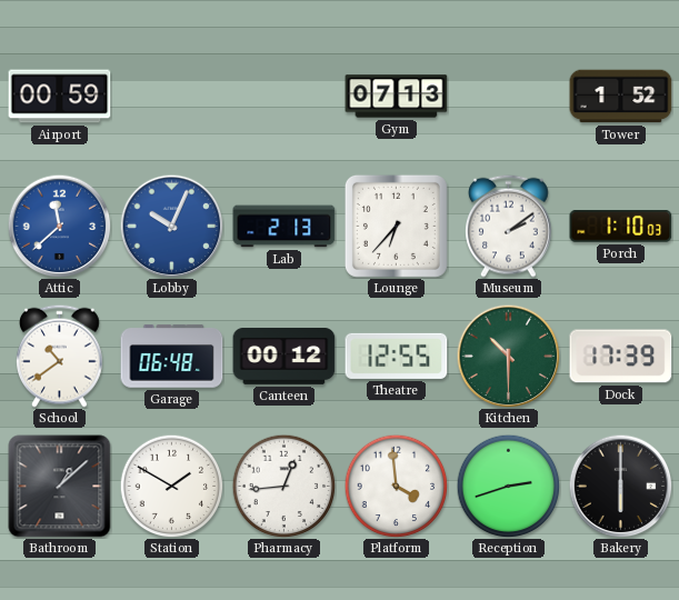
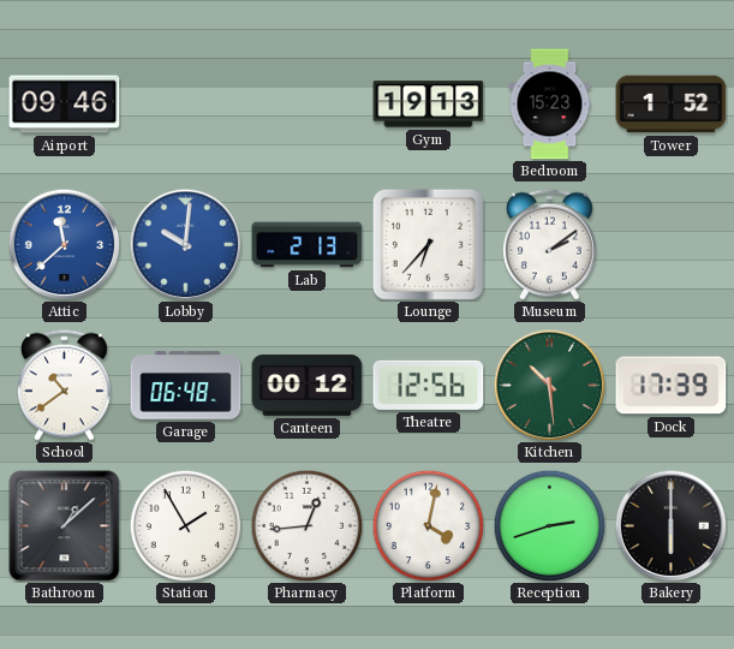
Airport: 00:59 -> 09:46 (65, 105)
Gym: 07:13 -> 19:13 (429, 105)
Bedroom: none -> 15:23 (550, 105)
Lobby: 10:04 -> 10:01 (185, 244)
Porch: 1:10 -> none (621, 227)
Theatre: 12:55 -> 12:56 (429, 385)
Kitchen: 10:30 -> 10:29 (549, 385)
Station: 1:50 -> 1:55 (185, 525)
Platform: 3:59 -> 4:02 (428, 525)
